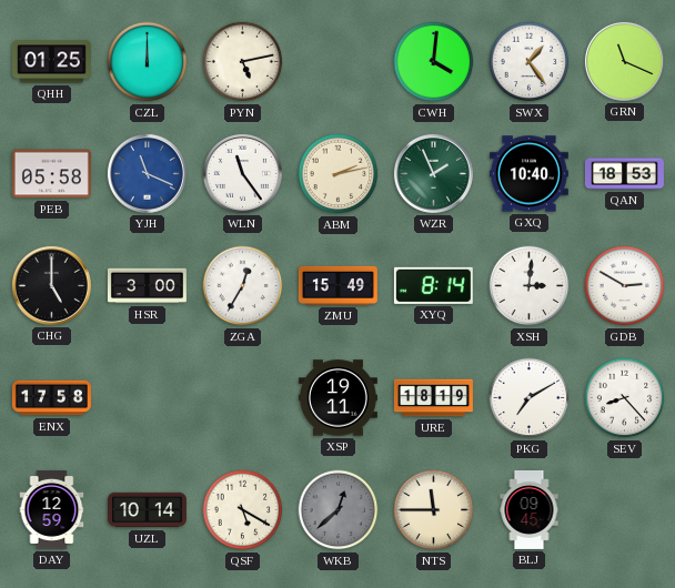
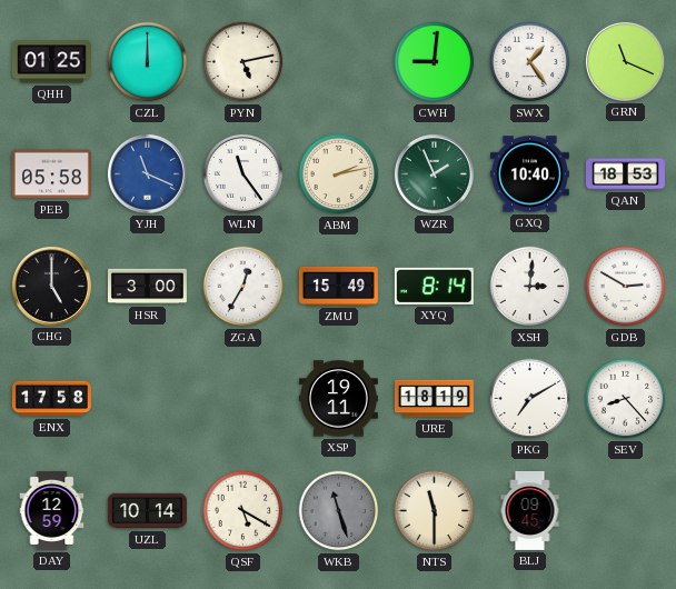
CWH: 4:01 -> 9:01 (435, 62)
WKB: 12:38 -> 11:27 (339, 511)
NTS: 11:45 -> 11:30 (435, 511)
